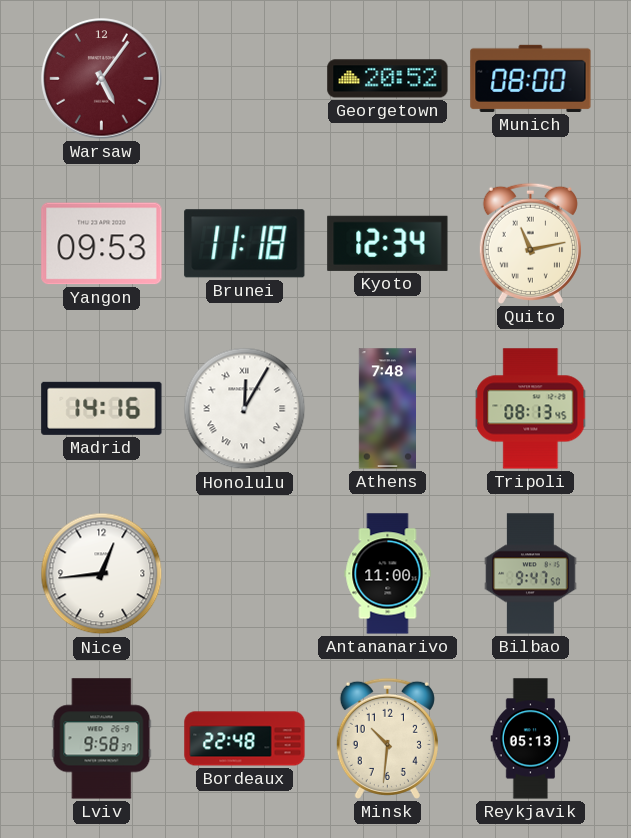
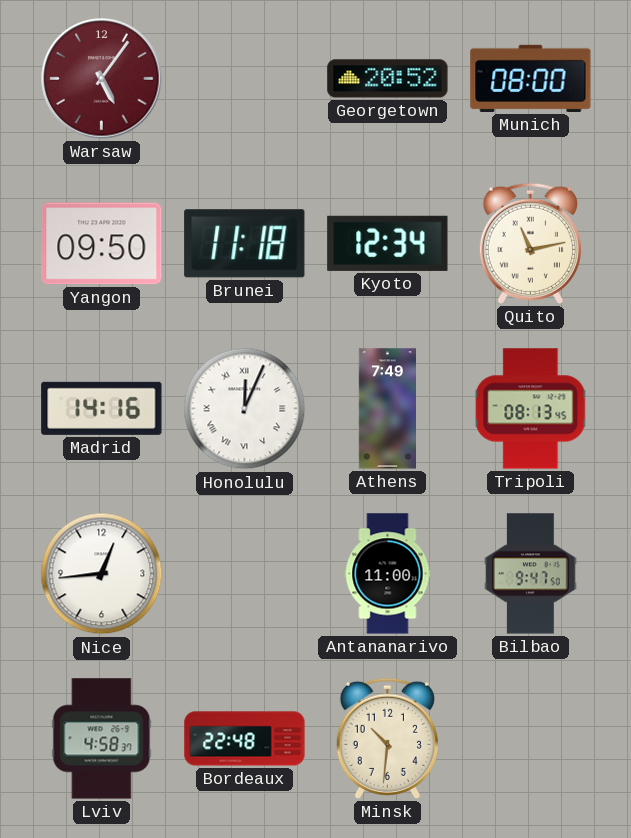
Yangon: 09:53 -> 09:50 (102, 244)
Honolulu: 12:05 -> 12:04 (245, 409)
Athens: 7:48 -> 7:49 (387, 409)
Lviv: 9:58 -> 4:58 (102, 739)
Reykjavik: 05:13 -> none (531, 739)
